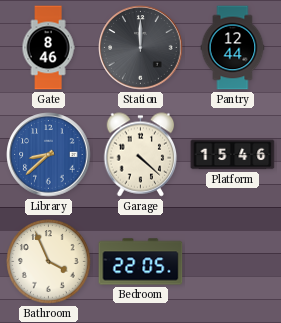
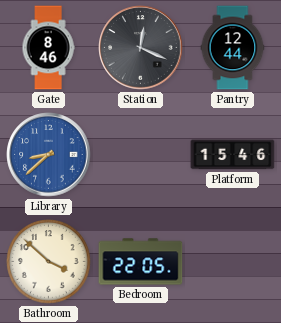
Station: 12:00 -> 12:19 (141, 48)
Garage: 4:22 -> none (141, 155)
Bathroom: 3:56 -> 3:52 (49, 262)
